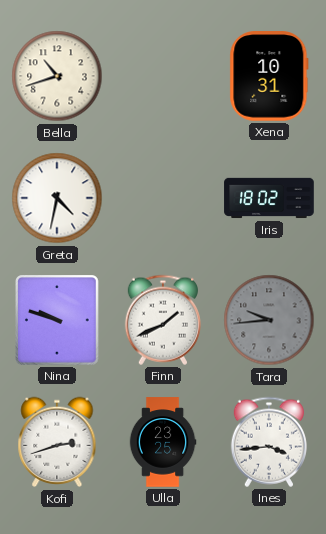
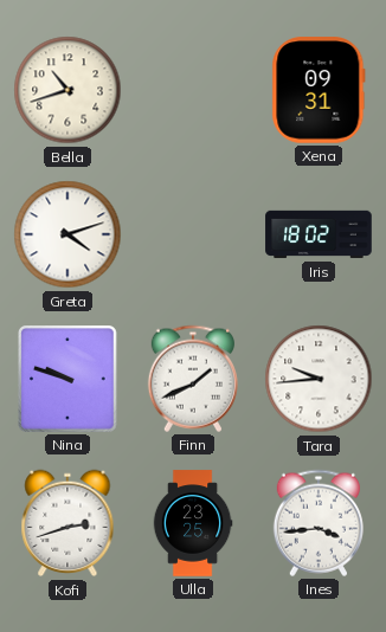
Xena: 10:31 -> 09:31 (319, 90)
Greta: 4:32 -> 4:12 (67, 234)
Tara dial: grey -> white (319, 379)
